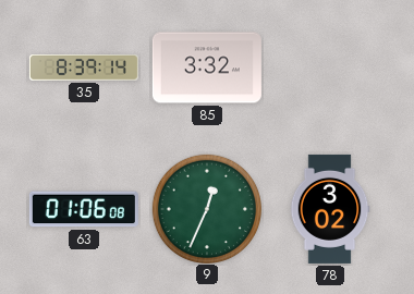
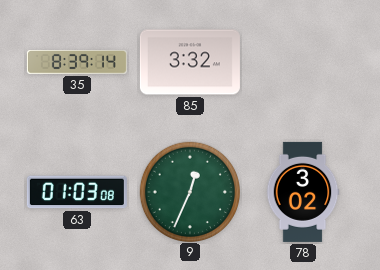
63: 01:06 -> 01:03 (77, 192)
